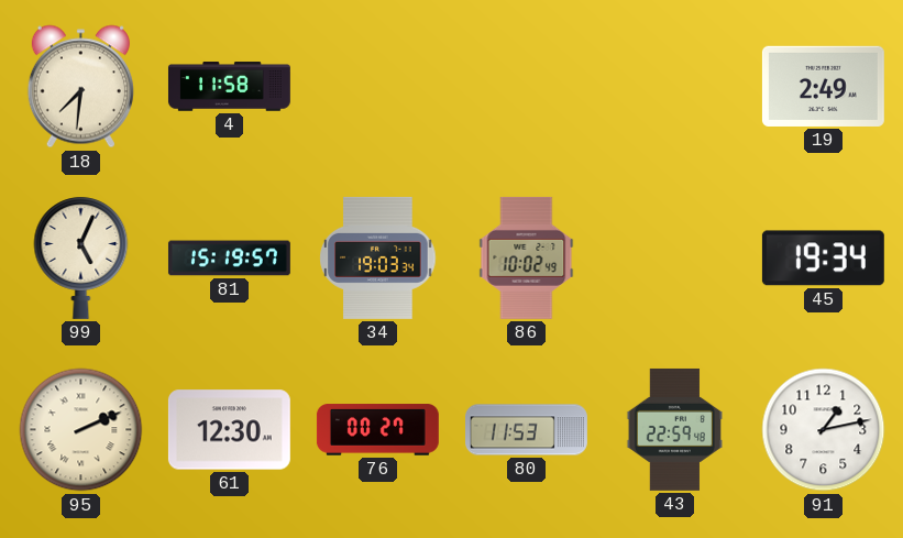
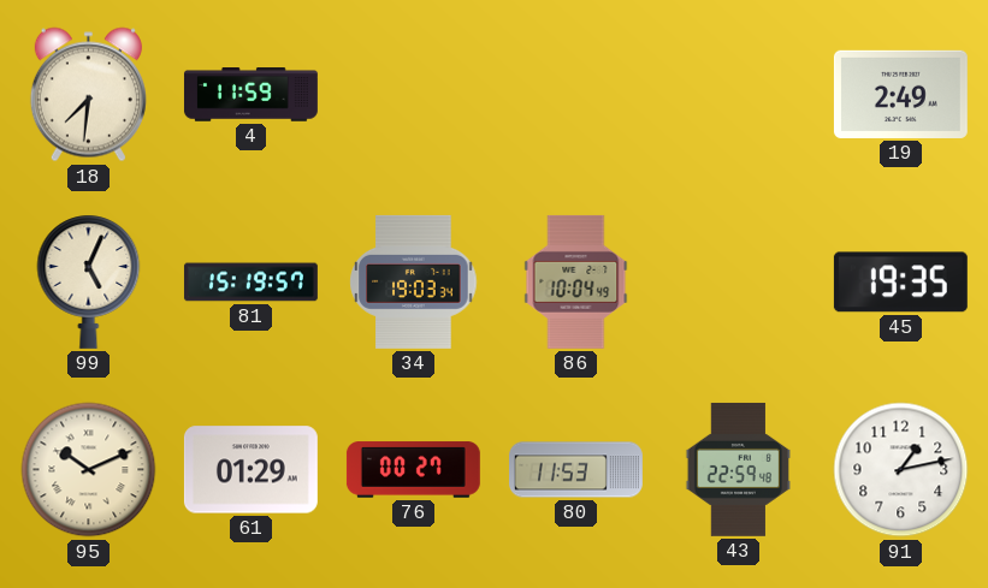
4: 11:58 -> 11:59 (250, 95)
86: 10:02 -> 10:04 (576, 281)
45: 19:34 -> 19:35 (900, 283)
95: 2:11 -> 10:11 (89, 470)
61: 12:30 -> 01:29 (250, 470)
